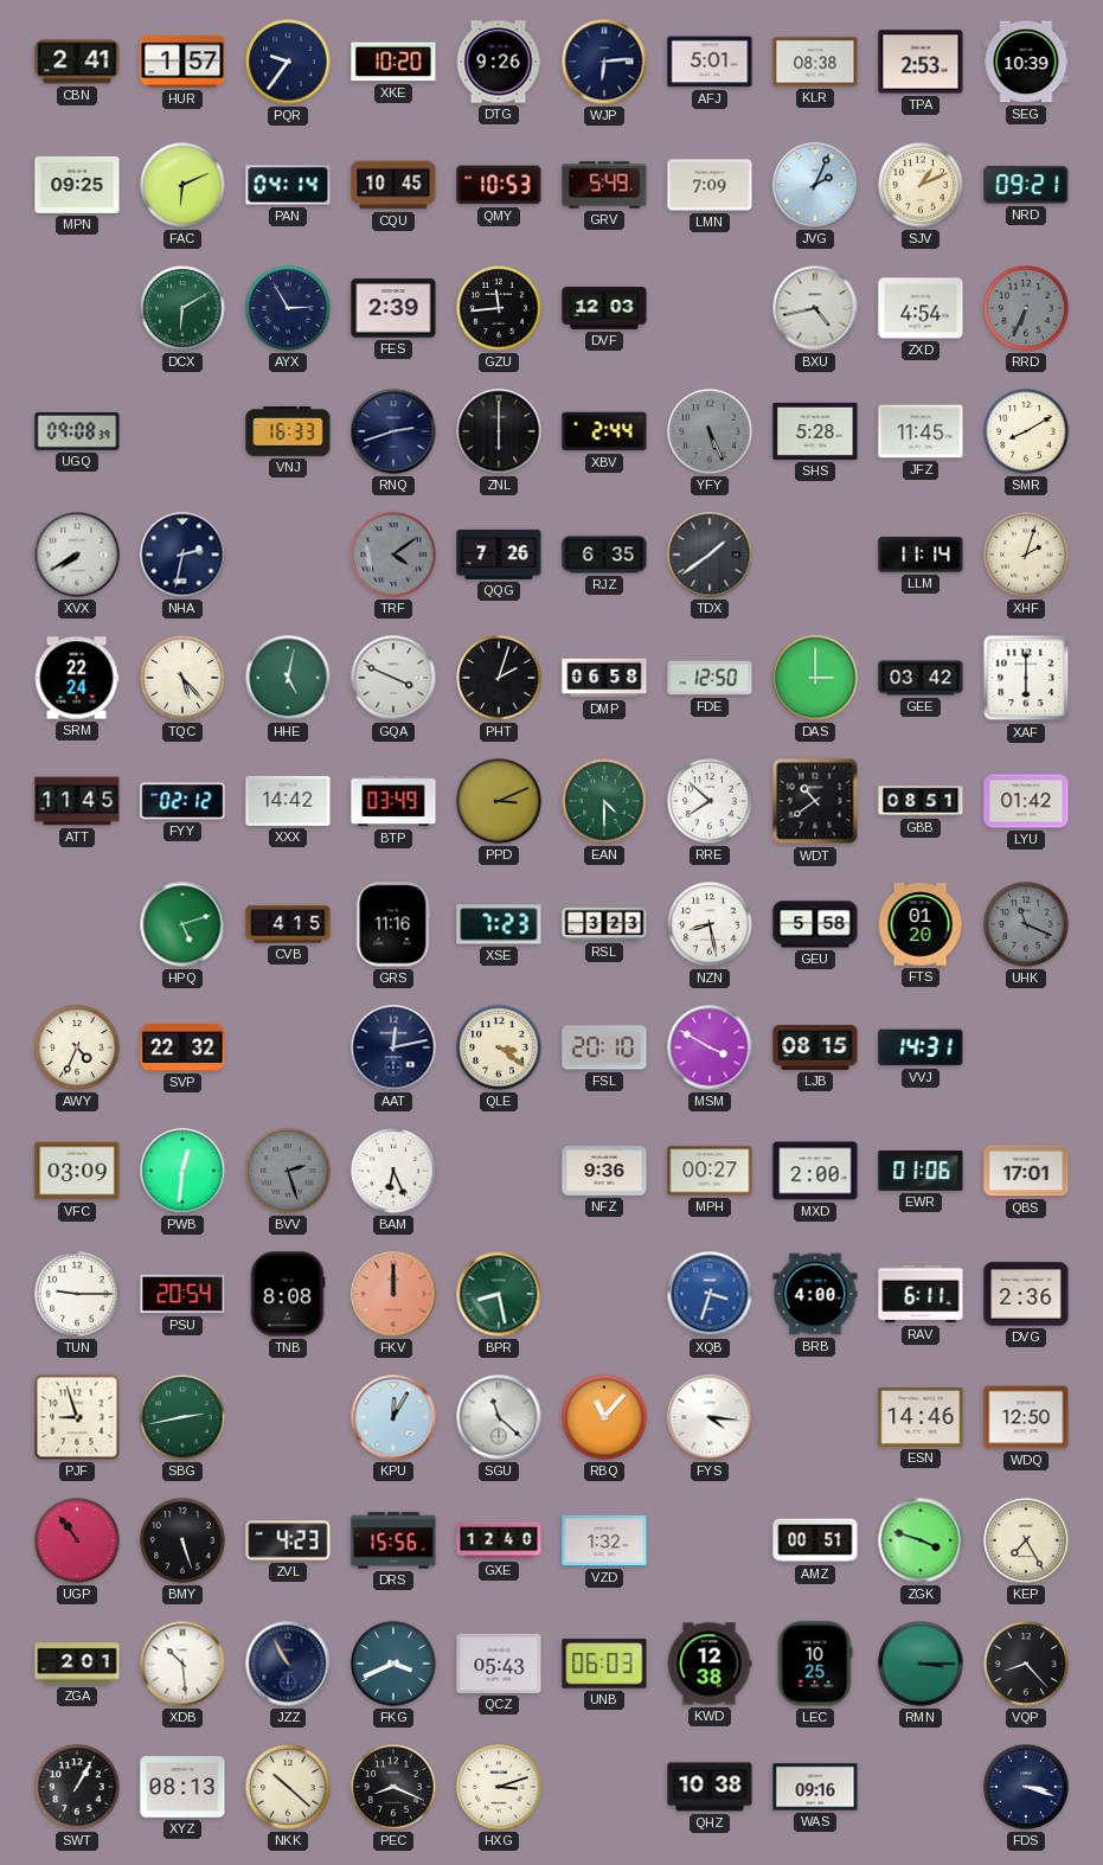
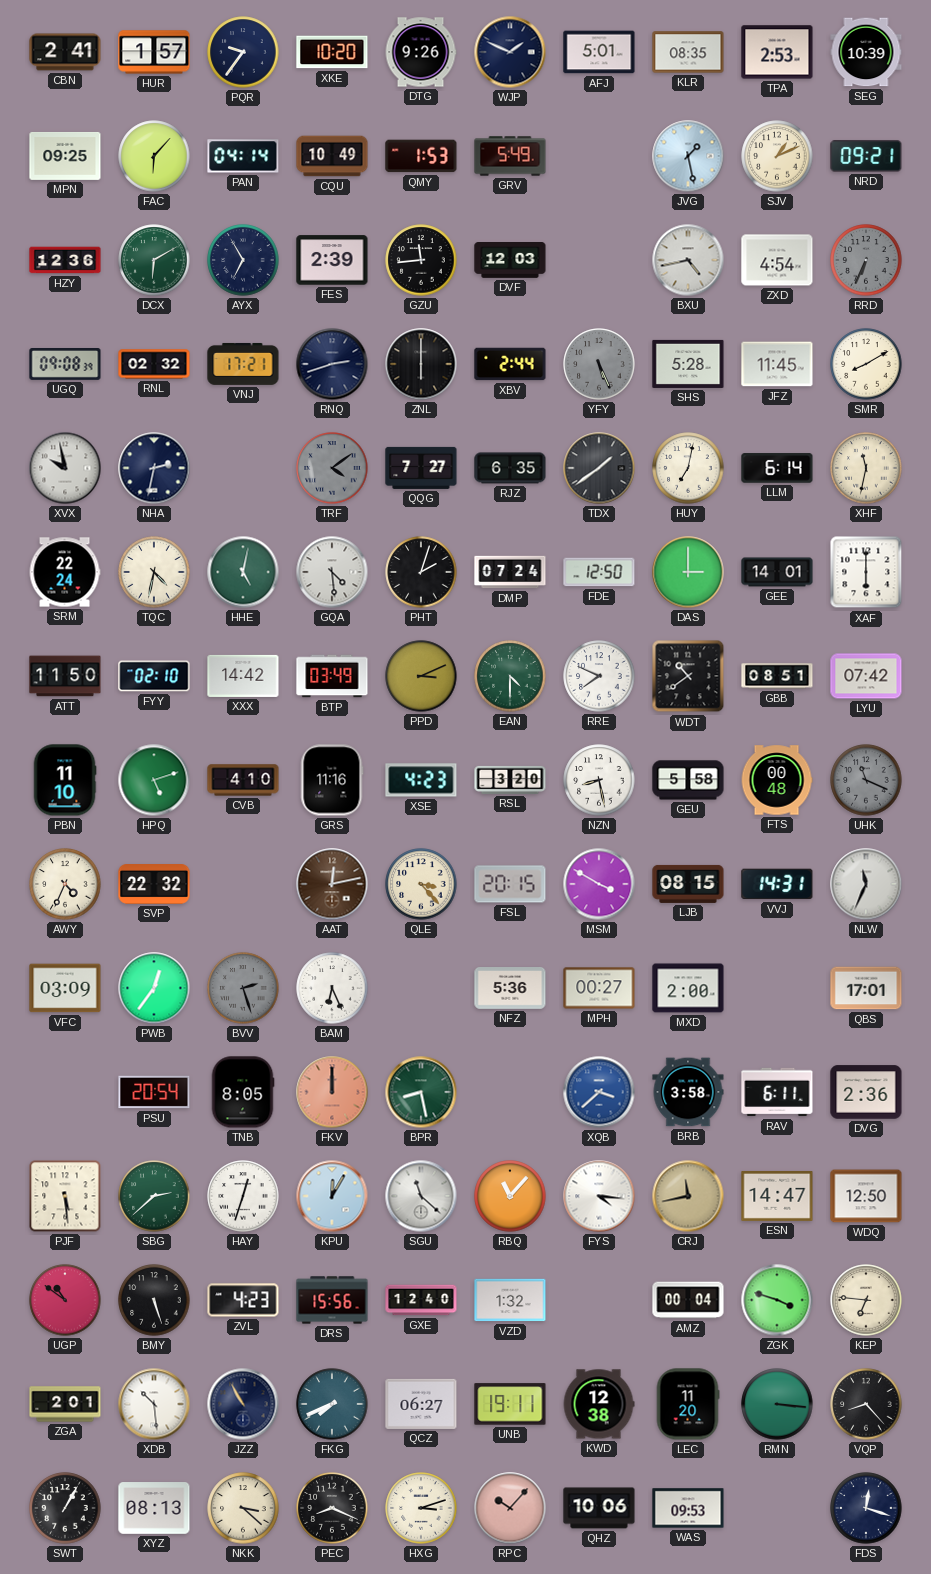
WJP: 6:14 -> 1:49 (510, 52)
KLR: 08:38 -> 08:35 (688, 52)
FAC: 6:11 -> 6:07 (154, 156)
CQU: 10:45 -> 10:49 (332, 156)
QMY: 10:53 -> 1:53 (421, 156)
LMN: 7:09 -> none (710, 185)
JVG: 2:04 -> 1:28 (688, 156)
HZY: none -> 12:36 (65, 260)
AYX: 2:55 -> 6:55 (243, 260)
RNL: none -> 02:32 (154, 364)
VNJ: 16:33 -> 17:21 (243, 364)
XVX: 7:40 -> 9:58 (65, 468)
QQG: 7:26 -> 7:27 (421, 468)
HUY: none -> 7:02 (688, 468)
LLM: 11:14 -> 6:14 (777, 468)
XHF: 2:03 -> 11:32 (866, 468)
TQC: 5:23 -> 4:32 (154, 572)
GQA: 3:49 -> 4:29 (332, 572)
DMP: 06:58 -> 07:24 (510, 572)
GEE: 03:42 -> 14:01 (777, 572)
ATT: 11:45 -> 11:50 (65, 676)
FYY: 02:12 -> 02:10 (154, 676)
RRE: 7:52 -> 7:49 (599, 676)
LYU: 01:42 -> 07:42 (866, 676)
PBN: none -> 11:10 (65, 780)
CVB: 4:15 -> 4:10 (243, 780)
XSE: 7:23 -> 4:23 (421, 780)
RSL: 3:23 -> 3:20 (510, 780)
FTS: 01:20 -> 00:48 (777, 780)
AAT dial: navy -> brown (332, 884)
QLE: 3:21 -> 3:23 (421, 884)
FSL: 20:10 -> 20:15 (510, 884)
NLW: none -> 11:34 (866, 884)
PWB: 12:31 -> 12:36 (154, 988)
NFZ: 9:36 -> 5:36 (510, 989)
EWR: 01:06 -> none (921, 1171)
TUN: 9:15 -> none (77, 1294)
TNB: 8:08 -> 8:05 (243, 1092)
XQB: 3:33 -> 3:38 (599, 1092)
BRB: 4:00 -> 3:58 (688, 1092)
PJF: 8:57 -> 5:29 (65, 1196)
SBG: 2:43 -> 2:38 (154, 1196)
HAY: none -> 12:33 (243, 1196)
CRJ: none -> 11:43 (688, 1196)
ESN: 14:46 -> 14:47 (777, 1196)
UGP: 10:54 -> 10:51 (65, 1300)
AMZ: 00:51 -> 00:04 (688, 1300)
KEP: 7:25 -> 6:46 (866, 1300)
FKG: 3:41 -> 7:41 (332, 1404)
QCZ: 05:43 -> 06:27 (421, 1404)
UNB: 06:03 -> 19:11 (510, 1404)
LEC: 10:25 -> 11:20 (688, 1404)
RMN: 3:15 -> 3:16 (777, 1404)
NKK: 10:22 -> 3:22 (243, 1508)
RPC: none -> 10:07 (510, 1508)
QHZ: 10:38 -> 10:06 (599, 1508)
WAS: 09:16 -> 09:53 (688, 1508)
FDS: 3:18 -> 12:18 (866, 1508)
